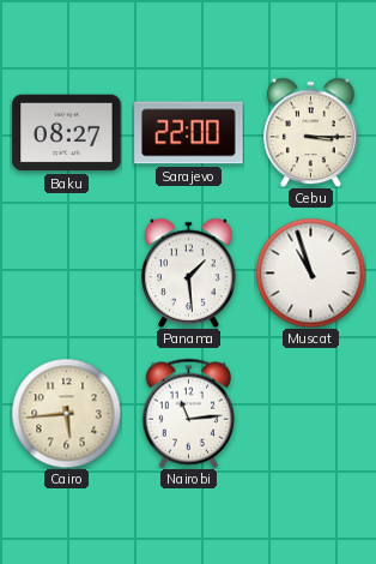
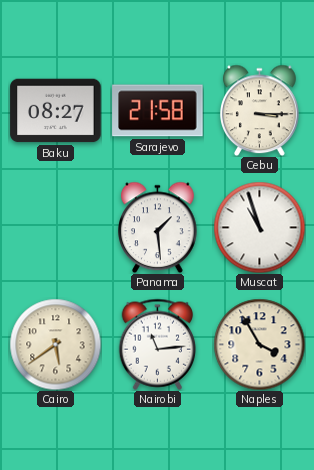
Sarajevo: 22:00 -> 21:58 (158, 111)
Cairo: 5:44 -> 5:39 (55, 344)
Naples: none -> 3:55 (259, 344)
